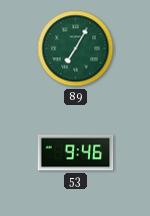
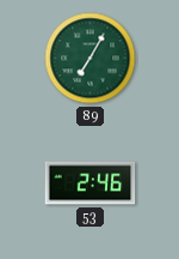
53: 9:46 -> 2:46 (91, 183)
